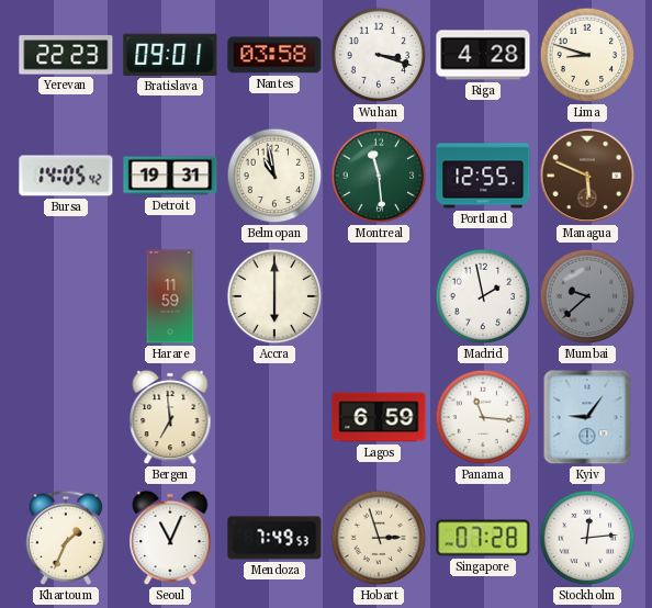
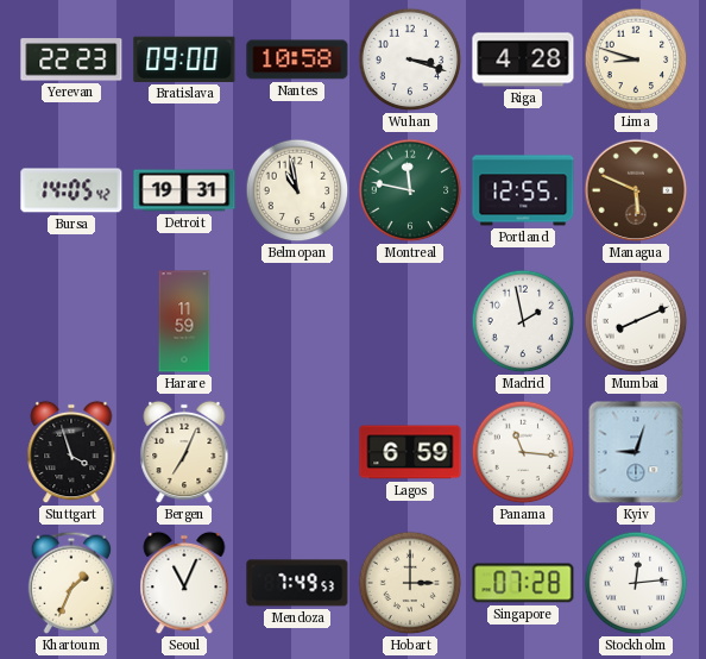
Bratislava: 09:01 -> 09:00 (184, 59)
Nantes: 03:58 -> 10:58 (297, 59)
Montreal: 11:29 -> 11:47 (410, 190)
Accra: 6:00 -> none (274, 296)
Mumbai: 9:38 -> 8:11 (636, 321)
Mumbai dial: grey -> white (636, 321)
Stuttgart: none -> 3:57 (71, 452)
Bergen: 6:59 -> 7:04 (184, 452)
Kyiv: 9:06 -> 9:03 (636, 452)
Hobart: 2:57 -> 3:00 (410, 583)
